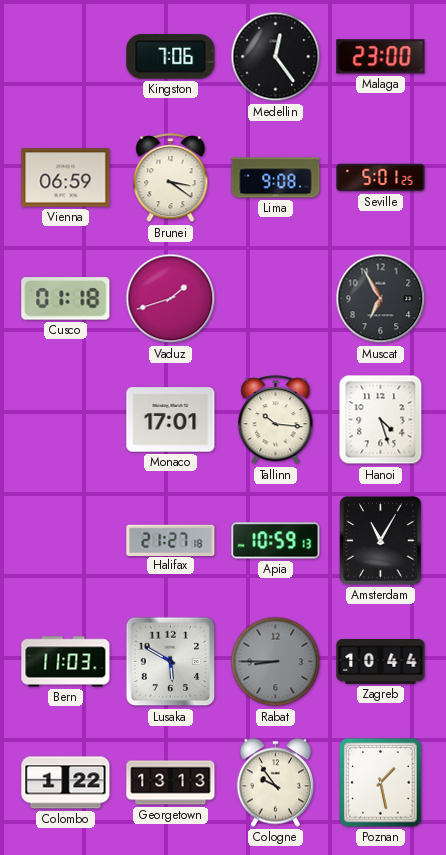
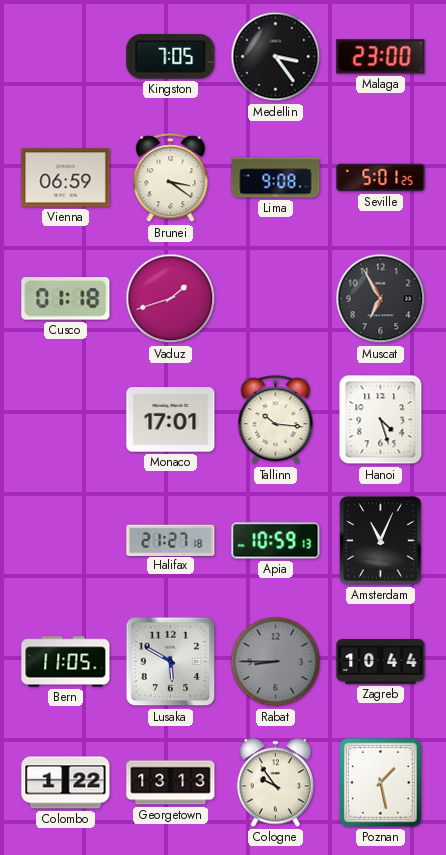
Kingston: 7:06 -> 7:05 (171, 57)
Medellin: 12:24 -> 3:24 (276, 57)
Amsterdam: 11:05 -> 11:04 (381, 541)
Bern: 11:03 -> 11:05 (66, 662)
